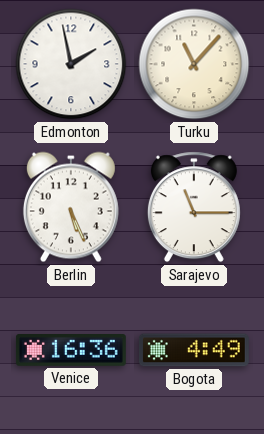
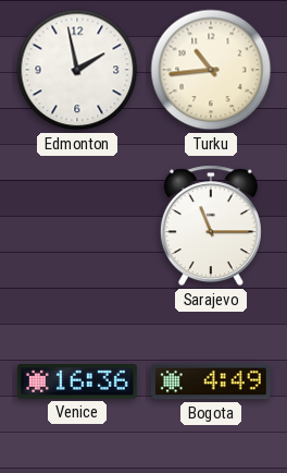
Turku: 11:07 -> 10:44 (211, 70)
Berlin: 5:26 -> none (71, 207)
